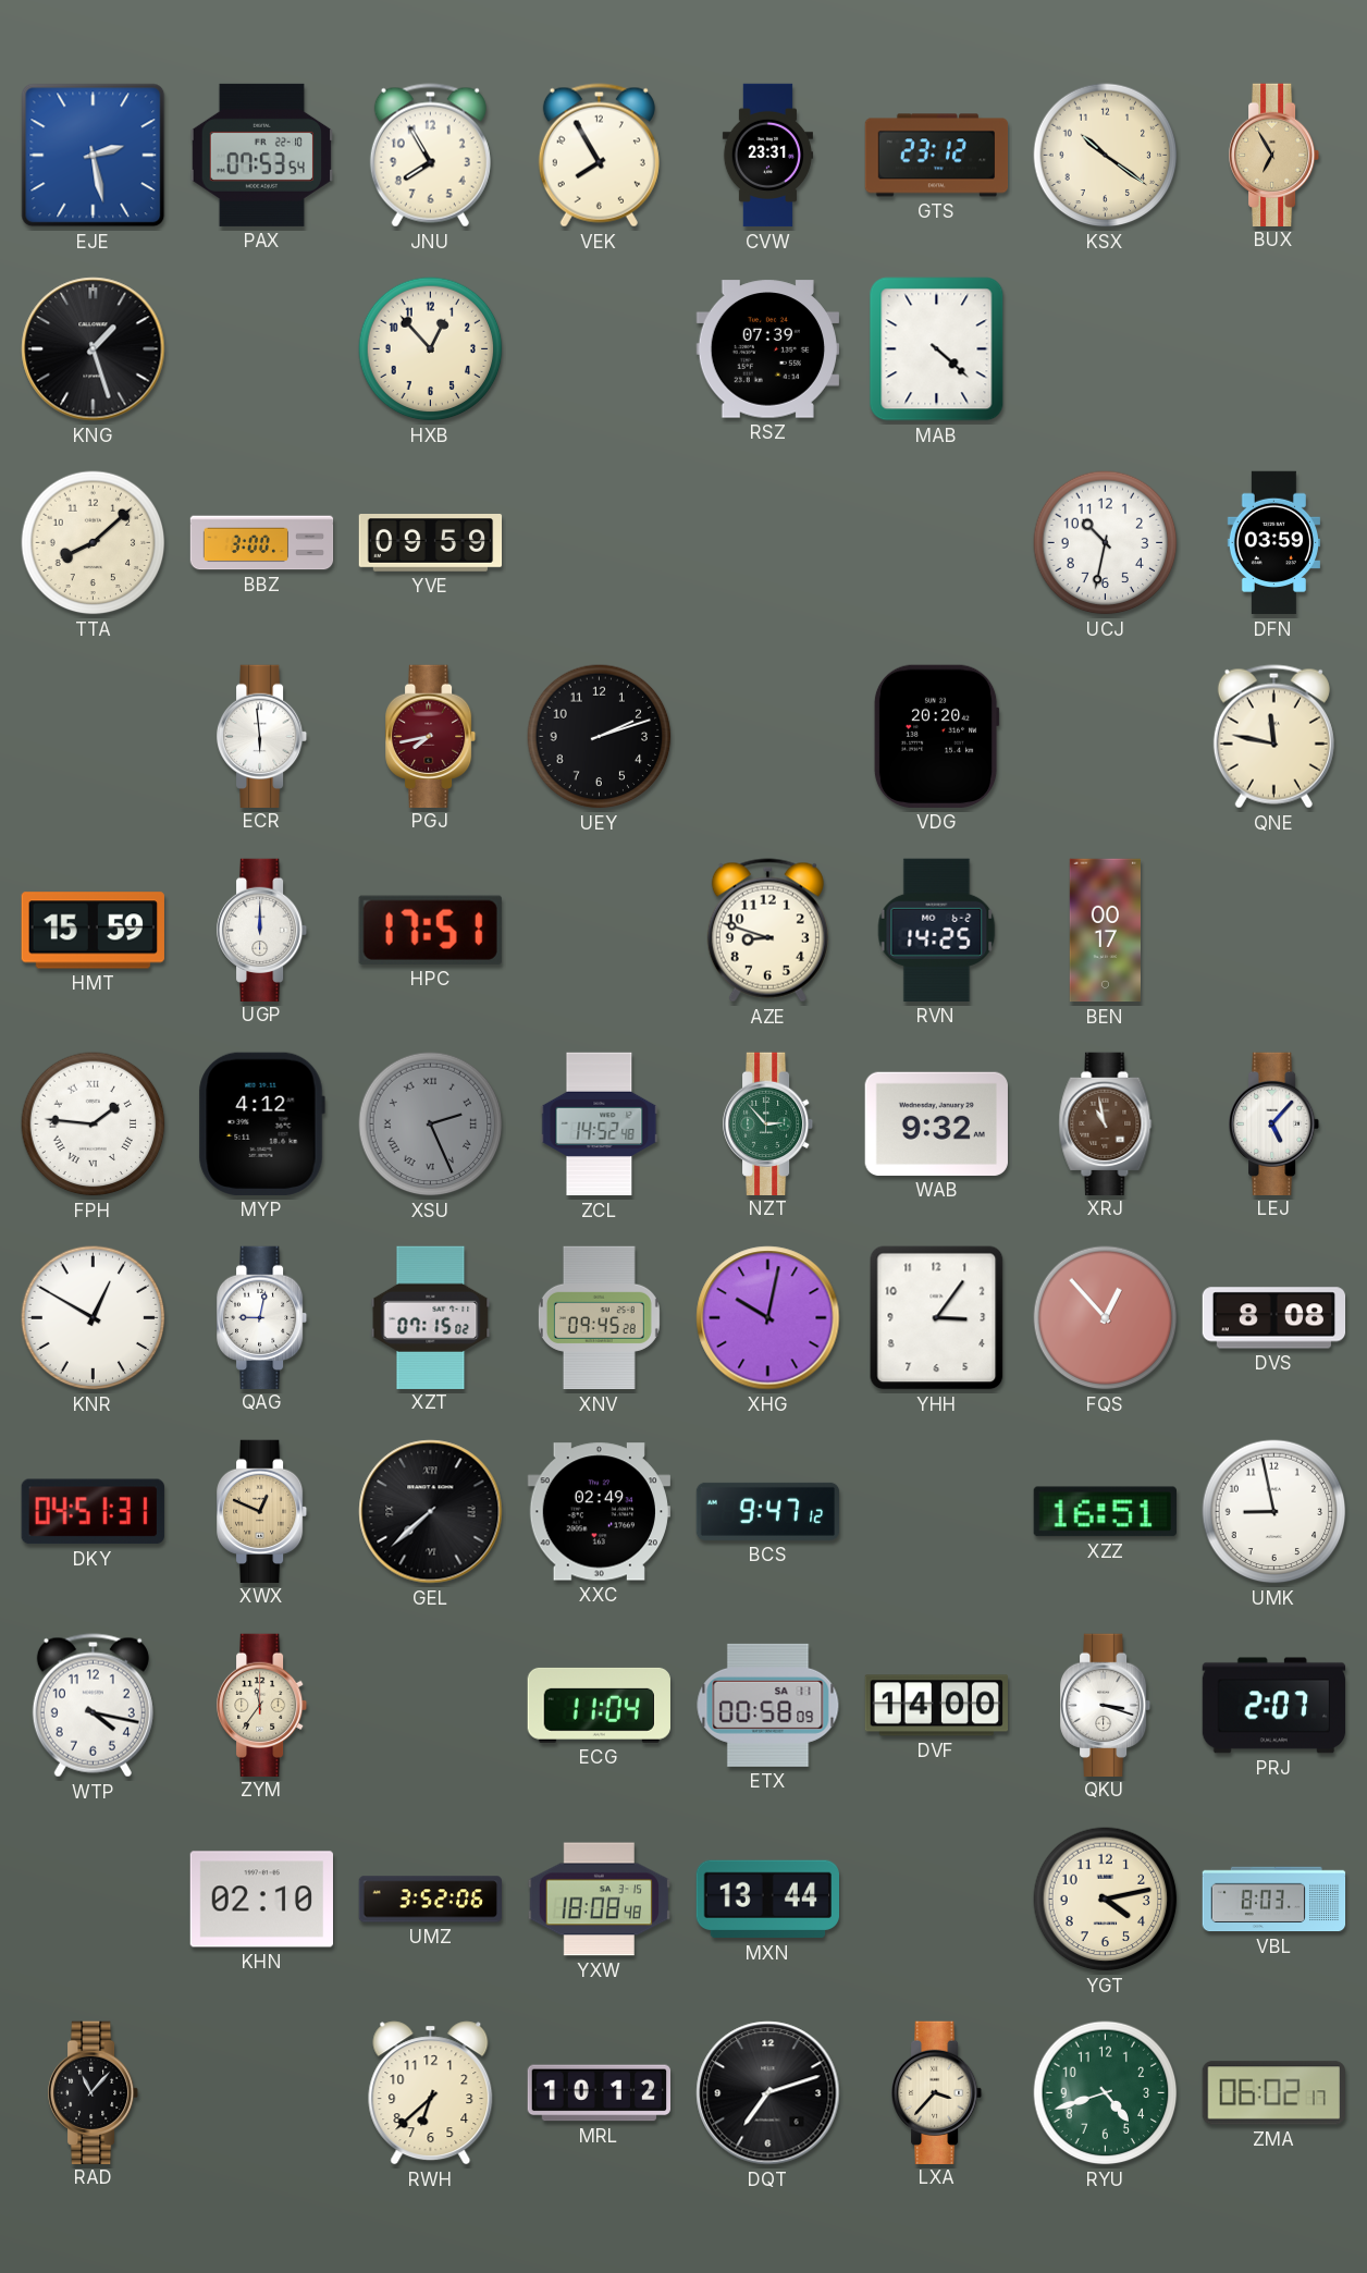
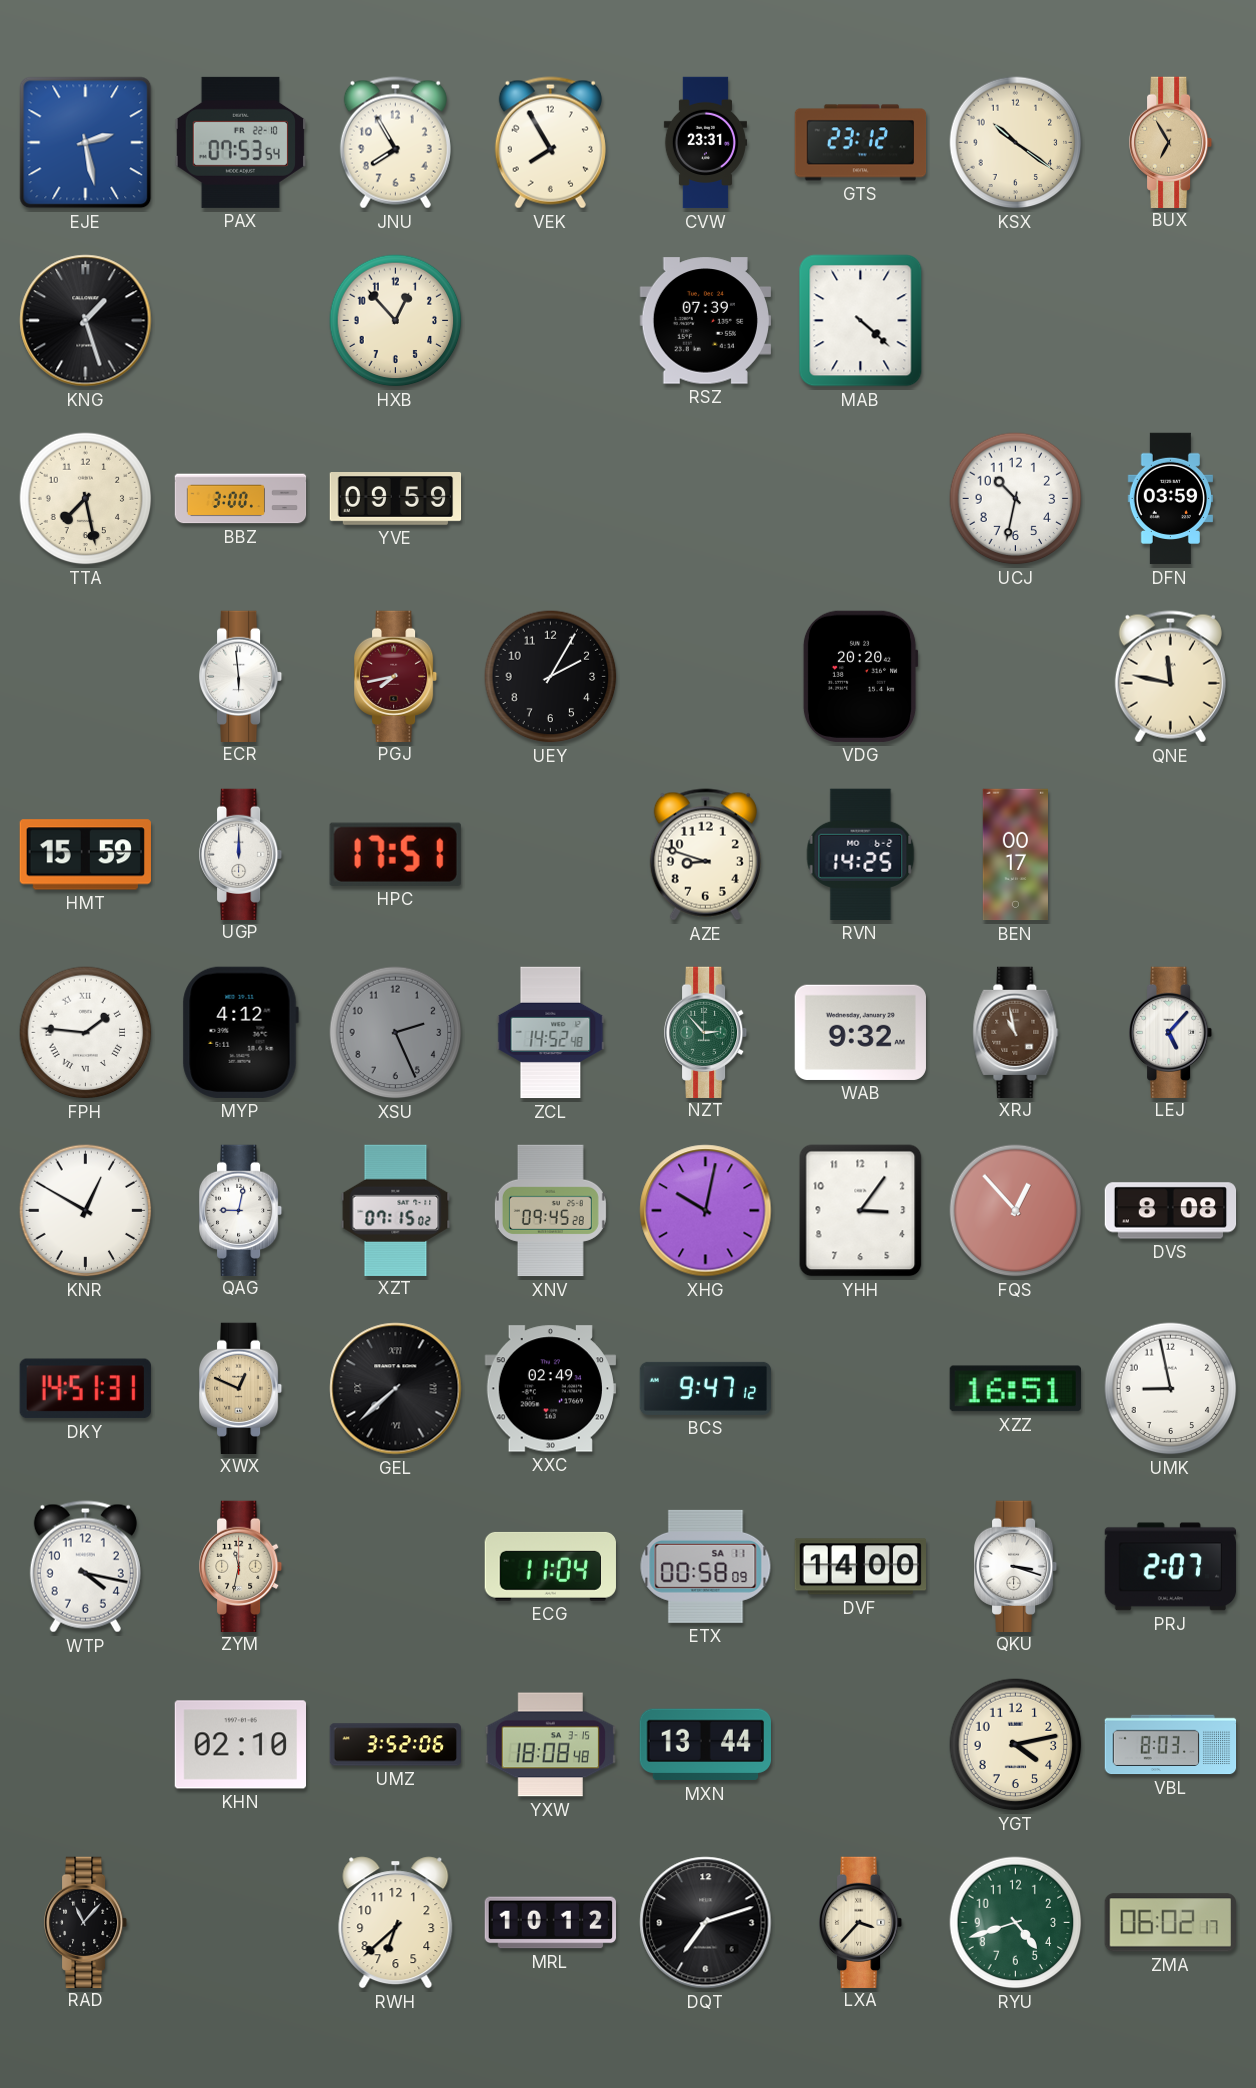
TTA: 8:08 -> 7:28 (86, 499)
UEY: 2:12 -> 2:05 (551, 677)
XSU numerals: Roman -> Arabic (396, 1033)
DKY: 04:51 -> 14:51 (85, 1389)
ZYM: 11:36 -> 11:32 (242, 1566)
